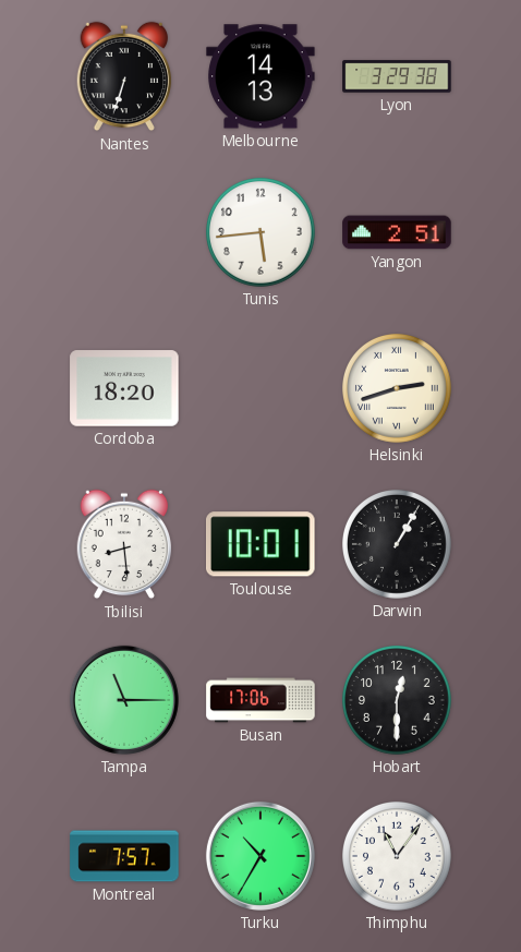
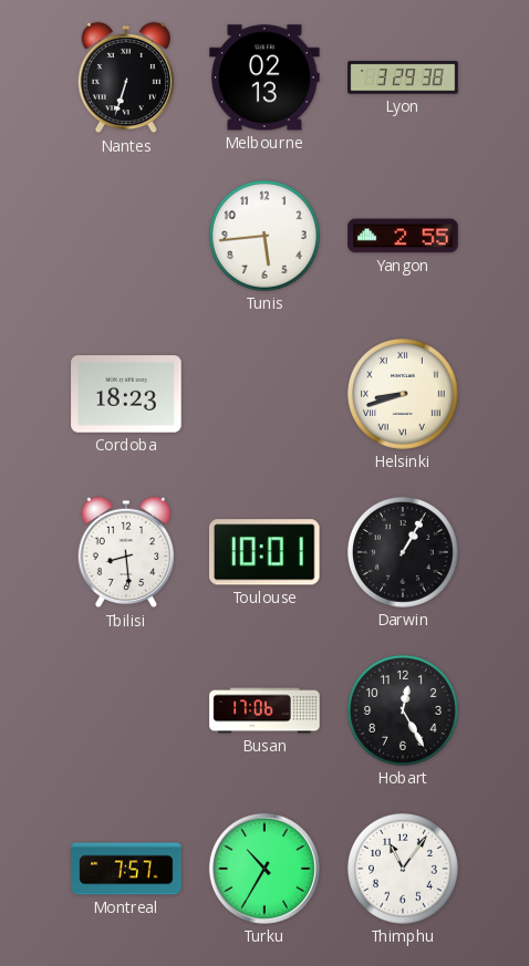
Melbourne: 14:13 -> 02:13 (264, 77)
Yangon: 2:51 -> 2:55 (403, 236)
Cordoba: 18:20 -> 18:23 (126, 394)
Helsinki: 2:42 -> 8:42 (404, 395)
Tampa: 11:15 -> none (124, 700)
Hobart: 12:30 -> 12:25 (404, 711)
